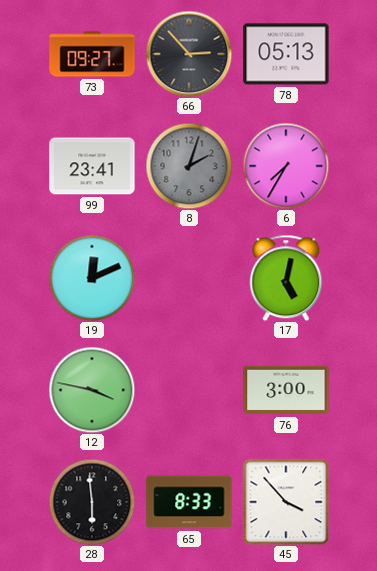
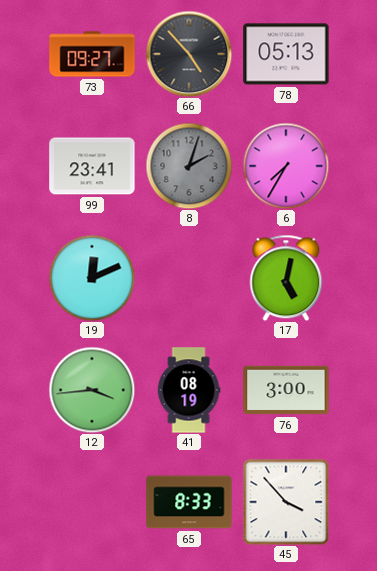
66: 2:53 -> 4:53 (189, 54)
12: 3:47 -> 3:44 (92, 390)
41: none -> 08:19 (189, 390)
28: 5:59 -> none (92, 502)
